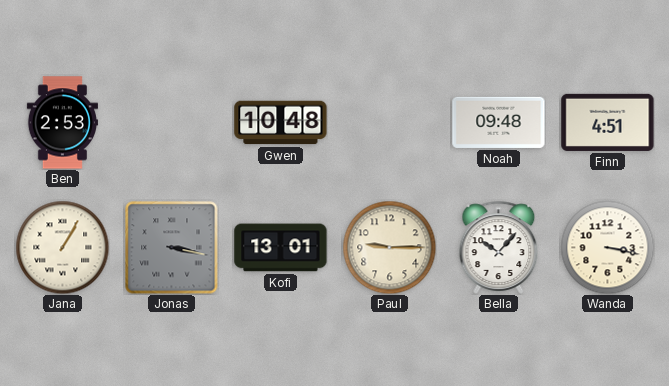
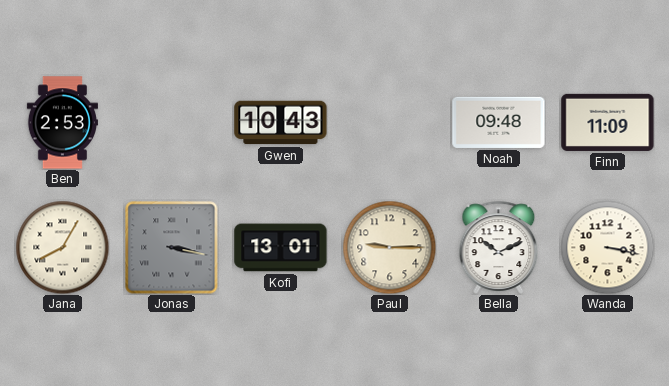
Gwen: 10:48 -> 10:43 (281, 123)
Finn: 4:51 -> 11:09 (608, 122)
Jana: 1:05 -> 8:05 (62, 247)
Bella: 10:07 -> 10:11 (499, 247)
